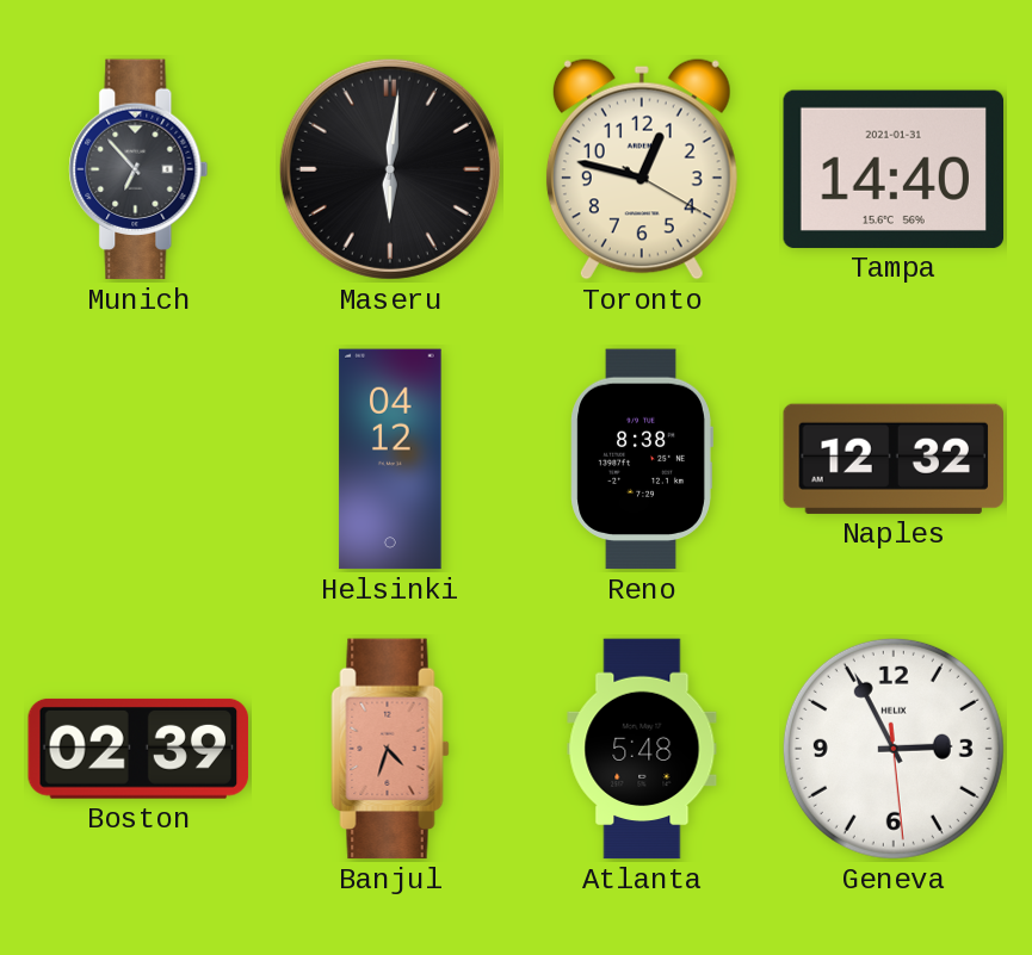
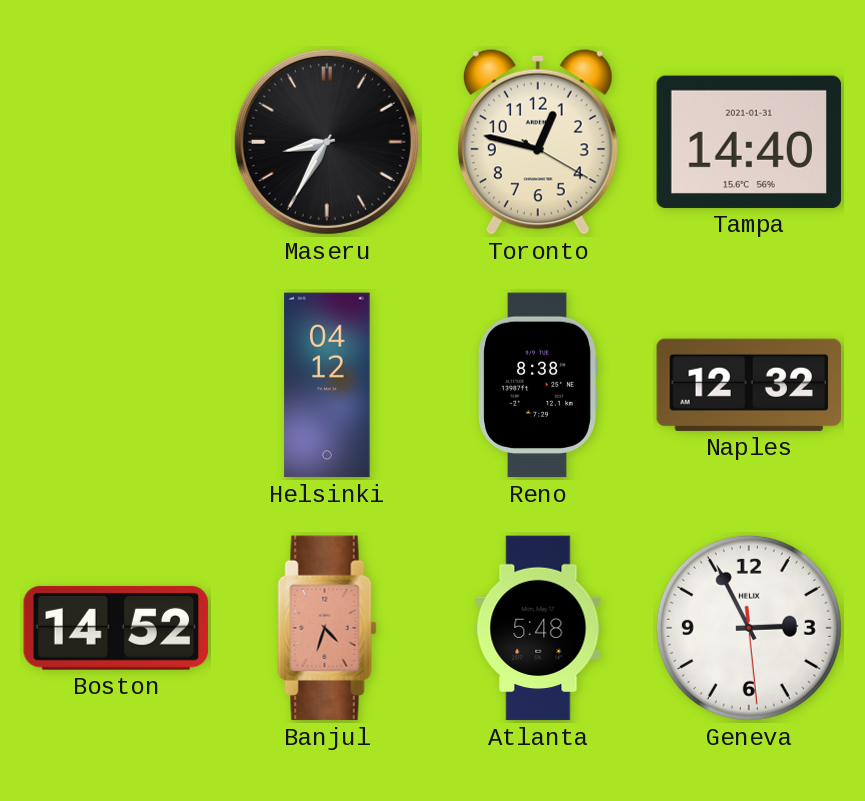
Munich: 6:53 -> none (138, 169)
Maseru: 6:01 -> 8:35 (327, 142)
Boston: 02:39 -> 14:52 (116, 628)
